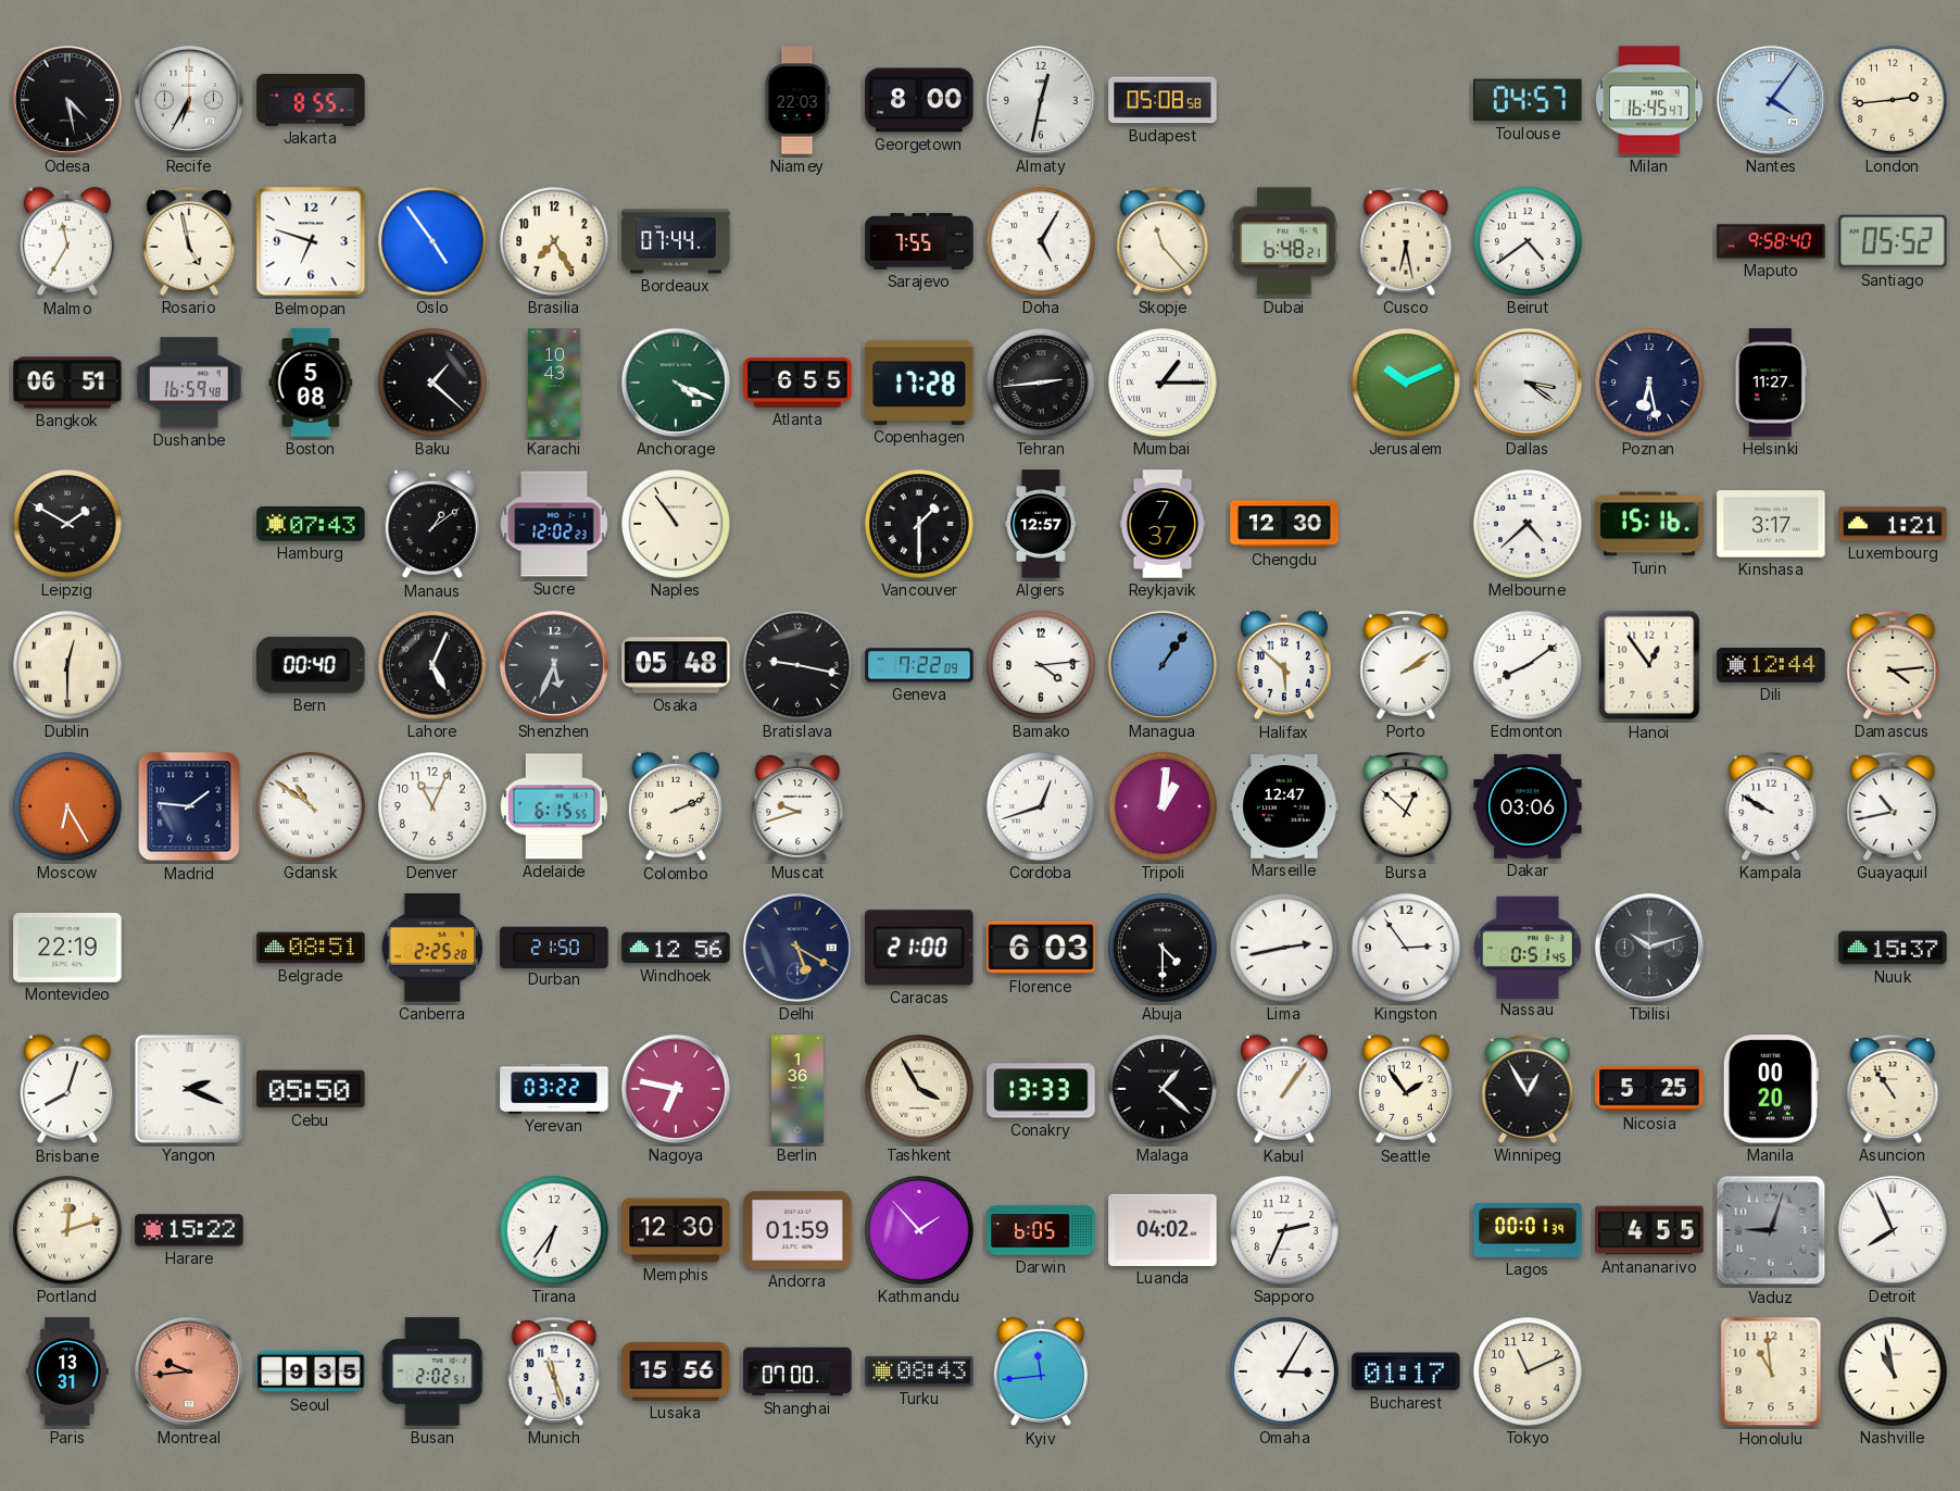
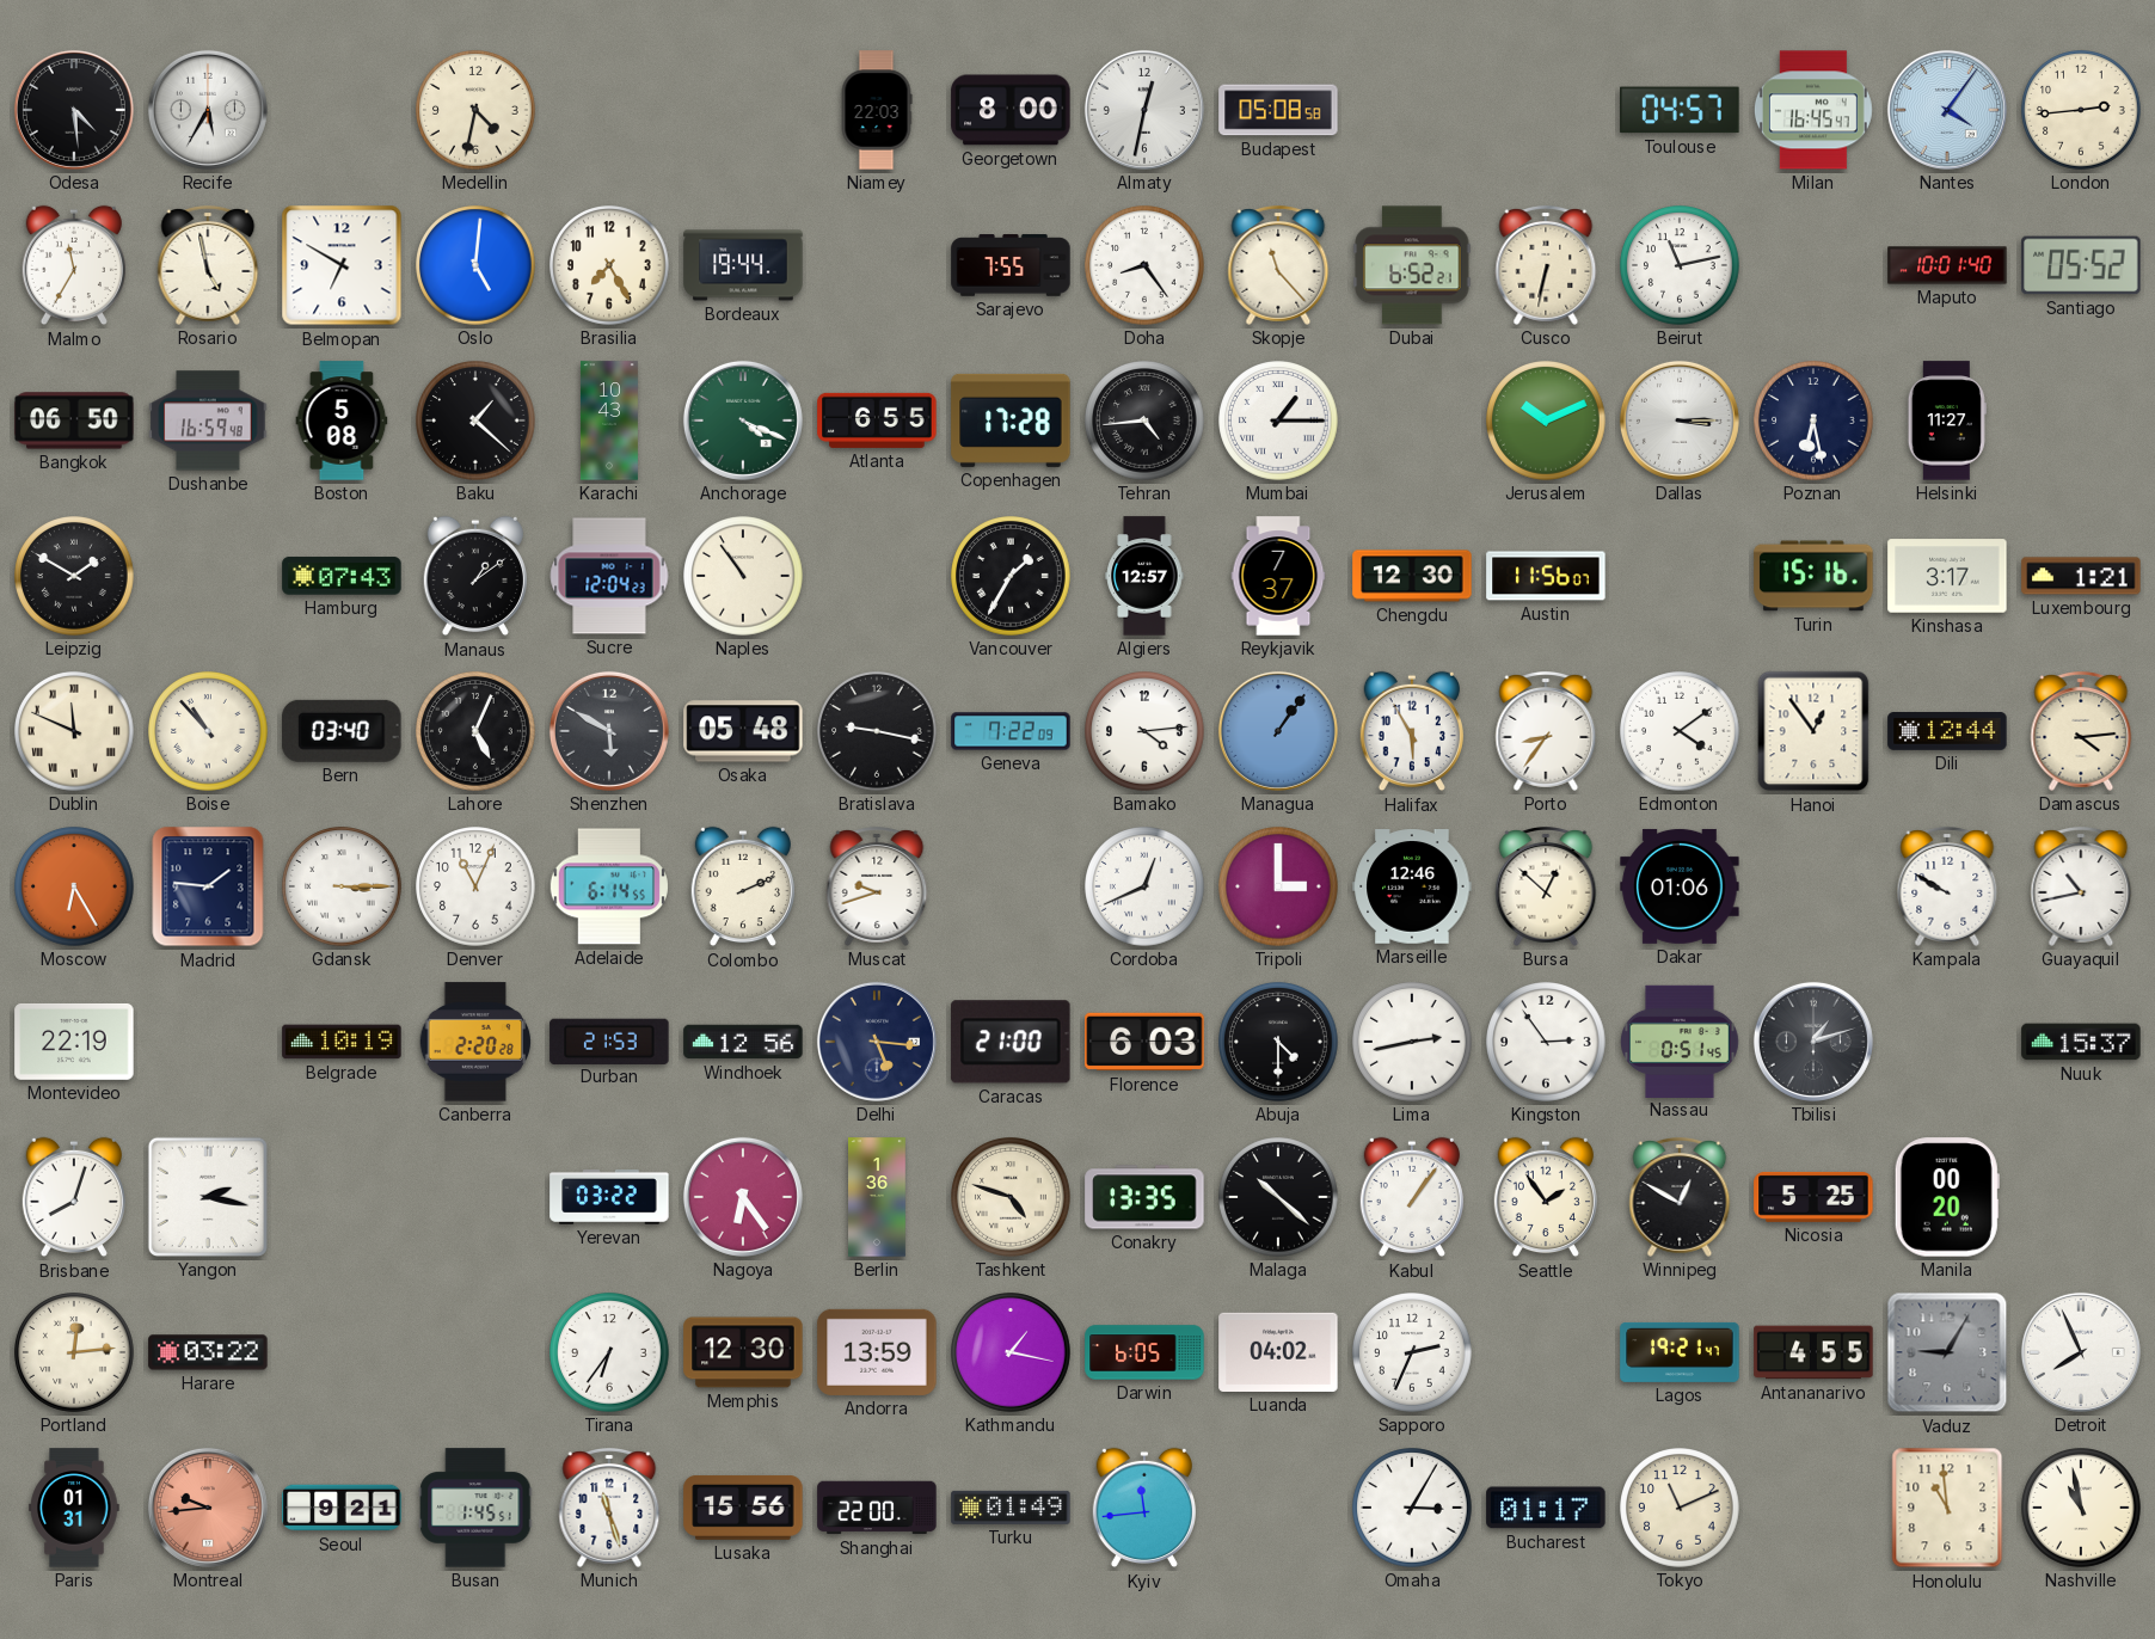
Odesa: 4:28 -> 4:29 (74, 110)
Recife: 6:35 -> 5:35 (208, 110)
Jakarta: 8:55 -> none (311, 100)
Medellin: none -> 4:32 (475, 110)
Belmopan: 6:48 -> 6:50 (342, 265)
Oslo: 4:54 -> 5:01 (475, 265)
Bordeaux: 07:44 -> 19:44 (743, 265)
Doha: 5:05 -> 8:24 (1144, 265)
Dubai: 6:48 -> 6:52 (1412, 265)
Cusco: 6:28 -> 6:32 (1546, 266)
Beirut: 4:39 -> 11:13 (1680, 265)
Maputo: 9:58 -> 10:01 (1947, 265)
Bangkok: 06:51 -> 06:50 (74, 421)
Tehran: 2:44 -> 4:44 (1144, 421)
Dallas: 3:21 -> 3:15 (1680, 421)
Sucre: 12:02 -> 12:04 (609, 576)
Vancouver: 1:30 -> 1:35 (1011, 576)
Austin: none -> 11:56 (1546, 576)
Melbourne: 4:38 -> none (1528, 524)
Dublin: 12:30 -> 11:49 (74, 731)
Boise: none -> 10:53 (208, 731)
Bern: 00:40 -> 03:40 (342, 731)
Shenzhen: 5:34 -> 5:50 (609, 731)
Halifax: 5:52 -> 5:55 (1411, 731)
Porto: 2:09 -> 8:36 (1546, 732)
Edmonton: 8:09 -> 4:09 (1680, 731)
Gdansk: 10:51 -> 3:15 (342, 886)
Adelaide: 6:15 -> 6:14 (609, 886)
Cordoba: 12:42 -> 12:41 (1144, 886)
Tripoli: 1:01 -> 3:00 (1278, 886)
Marseille: 12:47 -> 12:46 (1412, 886)
Dakar: 03:06 -> 01:06 (1680, 886)
Belgrade: 08:51 -> 10:19 (342, 1042)
Canberra: 2:25 -> 2:20 (475, 1042)
Durban: 21:50 -> 21:53 (609, 1041)
Delhi: 5:20 -> 5:16 (877, 1042)
Tbilisi: 10:12 -> 1:12 (1813, 1042)
Yangon: 2:19 -> 2:17 (208, 1197)
Cebu: 05:50 -> none (311, 1089)
Nagoya: 6:47 -> 6:24 (743, 1197)
Tashkent: 3:55 -> 4:48 (1011, 1197)
Conakry: 13:33 -> 13:35 (1144, 1197)
Malaga: 1:22 -> 10:22 (1278, 1197)
Winnipeg: 12:55 -> 12:50 (1680, 1198)
Asuncion: 10:54 -> none (1893, 1090)
Portland: 12:12 -> 12:14 (74, 1352)
Harare: 15:22 -> 03:22 (208, 1352)
Andorra: 01:59 -> 13:59 (877, 1352)
Kathmandu: 1:53 -> 1:17 (1011, 1352)
Lagos: 00:01 -> 19:21 (1680, 1352)
Vaduz: 9:03 -> 9:05 (1947, 1352)
Paris: 13:31 -> 01:31 (74, 1508)
Seoul: 9:35 -> 9:21 (342, 1508)
Busan: 2:02 -> 1:45 (475, 1508)
Shanghai: 07:00 -> 22:00 (877, 1508)
Turku: 08:43 -> 01:49 (1011, 1508)
